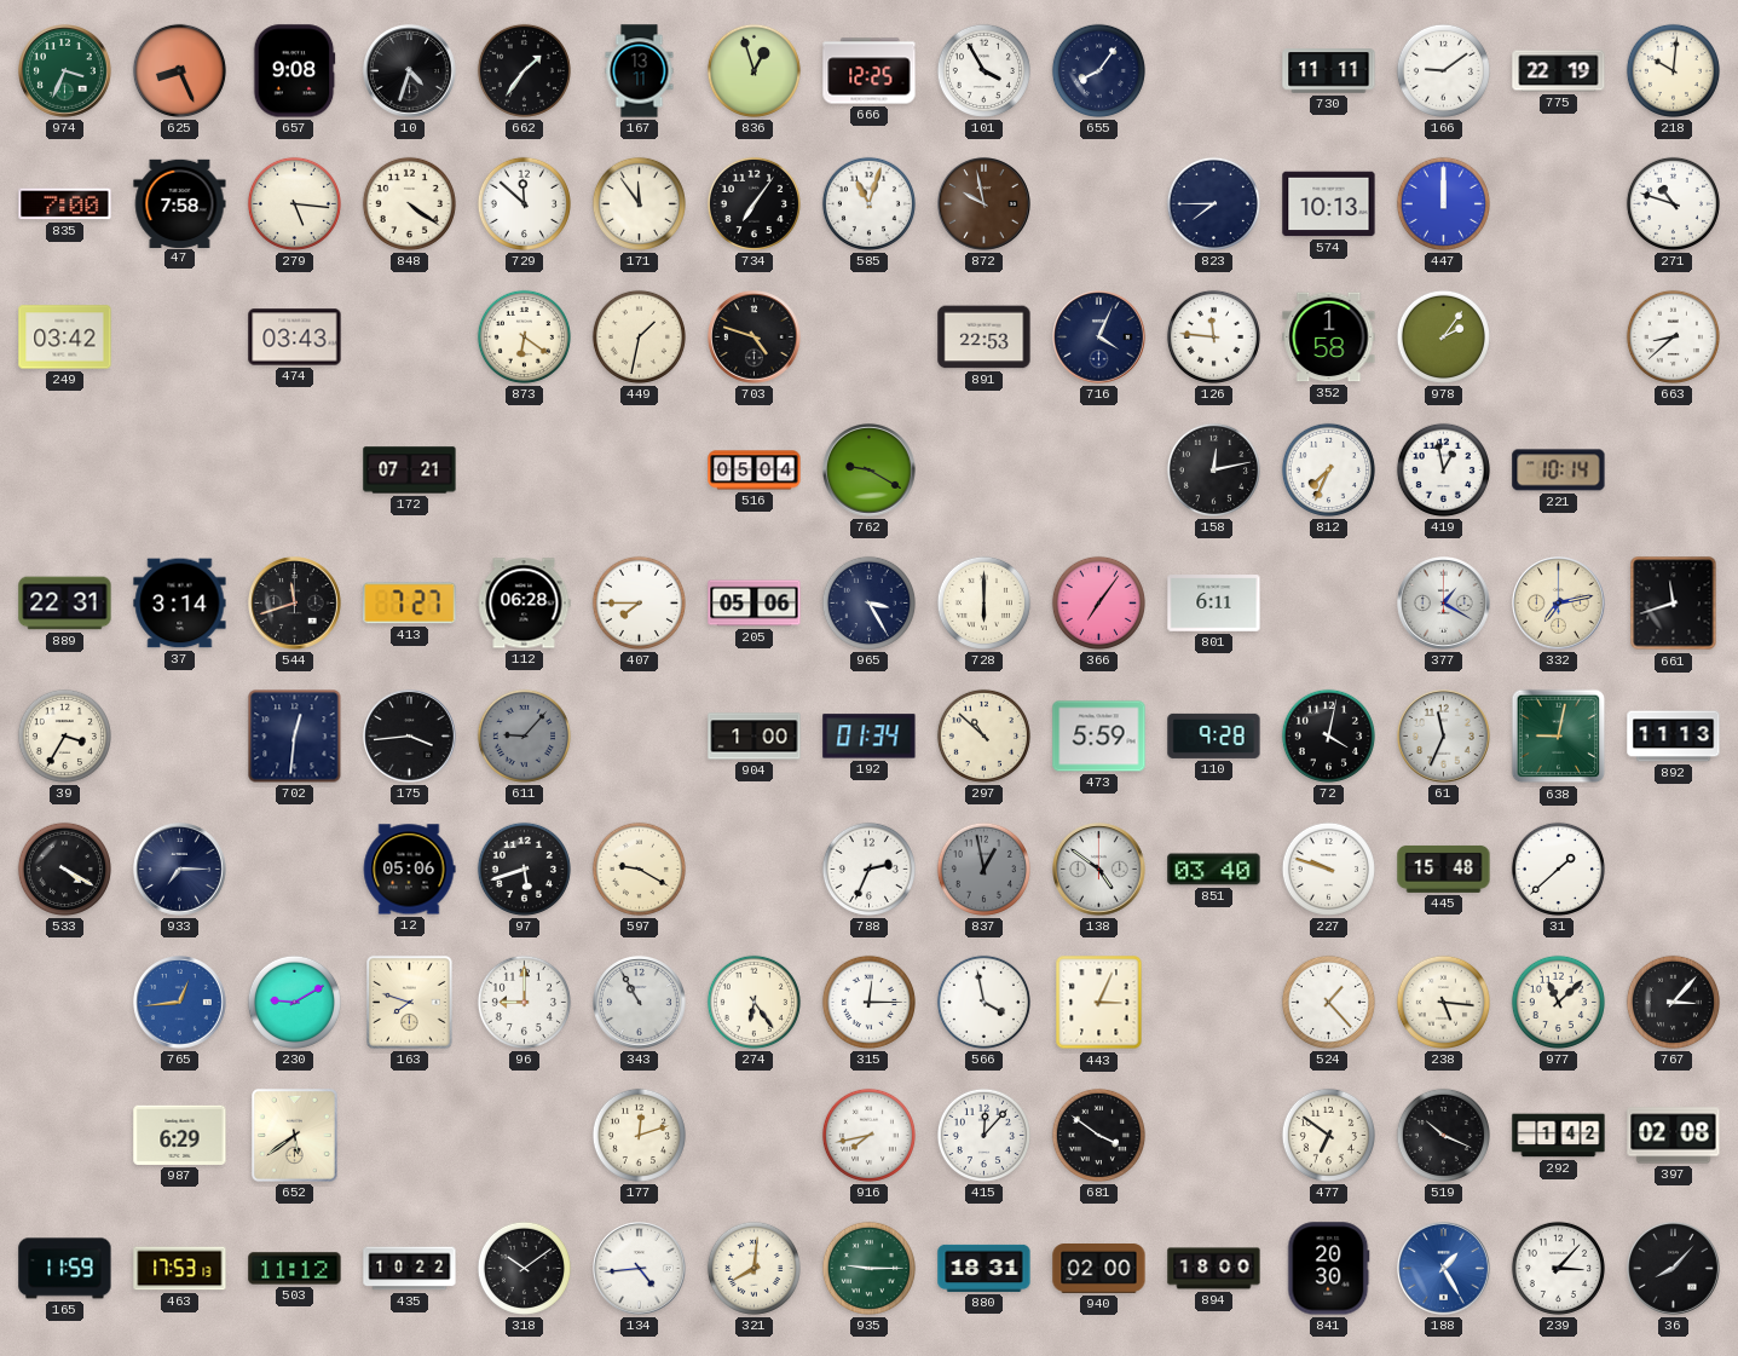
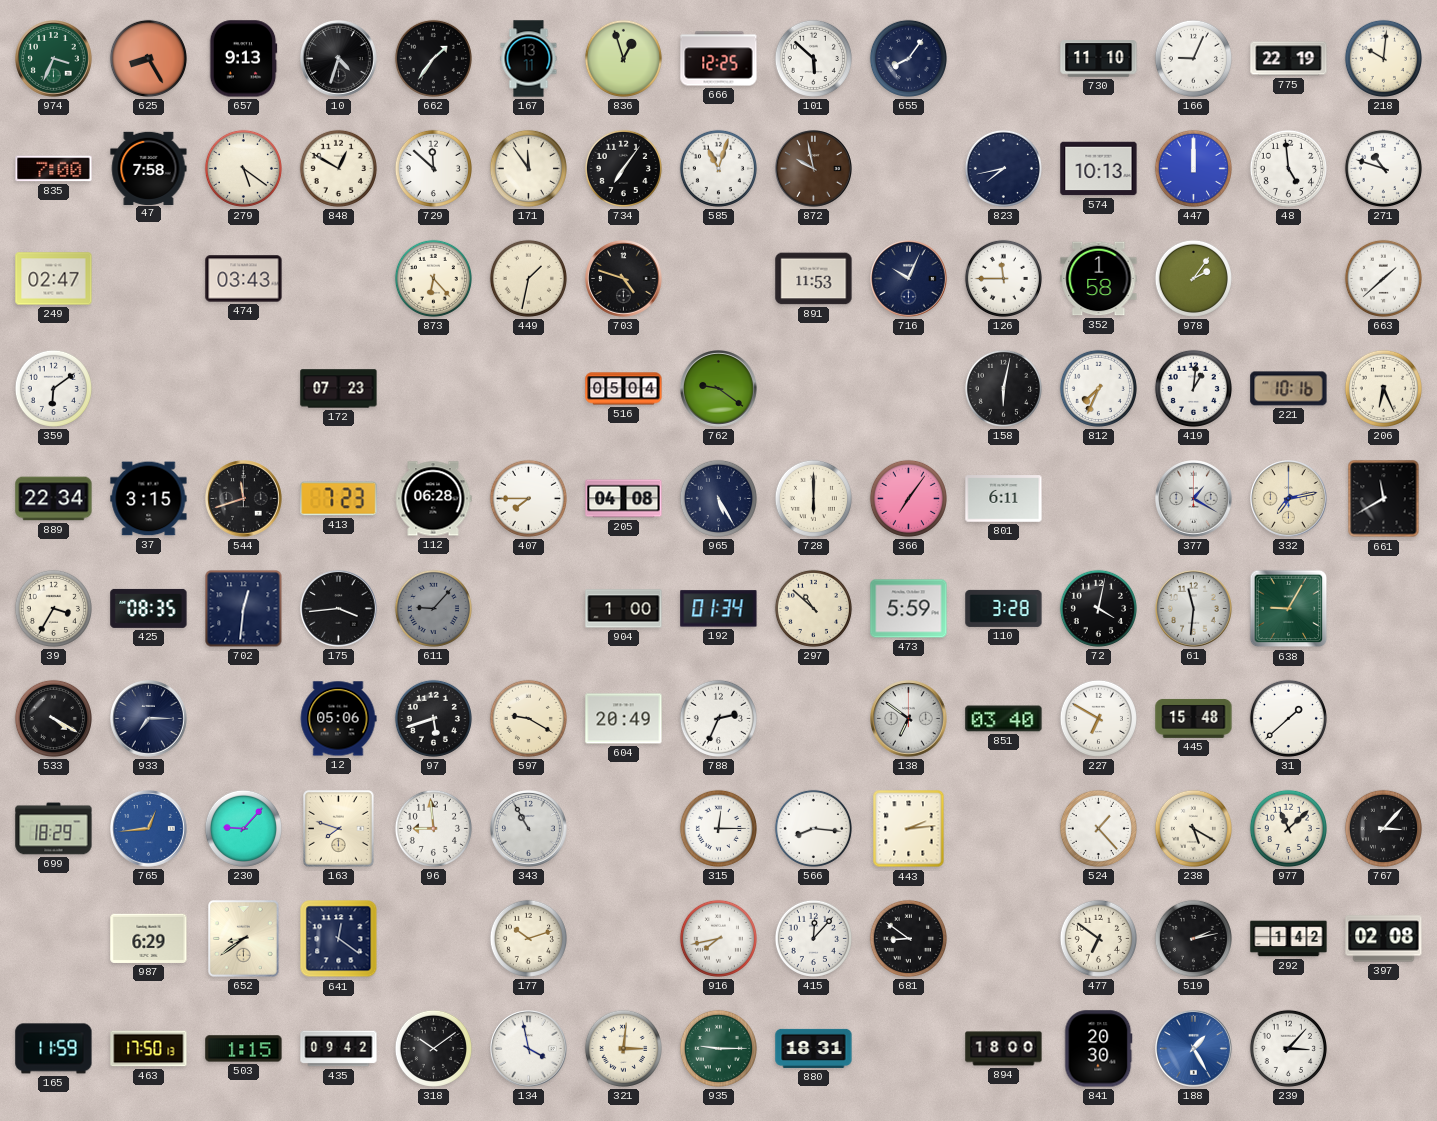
625: 8:26 -> 8:25 (148, 58)
657: 9:08 -> 9:13 (243, 59)
101: 3:55 -> 5:52 (813, 58)
730: 11:11 -> 11:10 (1099, 59)
166: 9:09 -> 9:04 (1193, 58)
279: 5:16 -> 5:21 (243, 168)
848: 4:21 -> 12:50 (338, 168)
823: 7:45 -> 7:43 (1003, 168)
48: none -> 4:59 (1288, 168)
249: 03:42 -> 02:47 (54, 279)
873: 6:21 -> 6:23 (433, 278)
891: 22:53 -> 11:53 (814, 279)
716: 4:04 -> 10:04 (909, 279)
126: 11:46 -> 11:45 (1003, 278)
663: 8:38 -> 1:38 (1383, 278)
359: none -> 6:09 (53, 388)
172: 07:21 -> 07:23 (339, 389)
762: 9:20 -> 9:21 (719, 389)
158: 12:13 -> 6:02 (1003, 388)
419: 12:58 -> 1:01 (1193, 388)
221: 10:14 -> 10:16 (1289, 389)
206: none -> 6:26 (1383, 388)
889: 22:31 -> 22:34 (54, 499)
37: 3:14 -> 3:15 (149, 499)
413: 7:27 -> 7:23 (339, 499)
205: 05:06 -> 04:08 (624, 499)
965: 3:25 -> 5:25 (718, 498)
661: 11:42 -> 11:40 (1384, 499)
425: none -> 08:35 (149, 608)
110: 9:28 -> 3:28 (1004, 608)
61: 11:34 -> 11:31 (1194, 609)
638: 9:02 -> 9:05 (1289, 609)
892: 11:13 -> none (1674, 737)
604: none -> 20:49 (624, 719)
837: 12:58 -> none (983, 869)
138: 4:51 -> 6:51 (909, 719)
227: 9:48 -> 6:50 (1098, 718)
699: none -> 18:29 (54, 829)
230: 9:10 -> 9:07 (243, 828)
96: 9:00 -> 8:59 (433, 828)
274: 6:24 -> none (753, 1002)
566: 3:58 -> 8:16 (813, 828)
443: 3:04 -> 2:14 (909, 829)
238: 5:16 -> 5:20 (1193, 828)
652: 5:39 -> 8:39 (244, 939)
641: none -> 12:21 (339, 939)
177: 12:12 -> 10:12 (528, 938)
681: 3:51 -> 8:51 (908, 938)
519: 10:19 -> 2:13 (1193, 938)
463: 17:53 -> 17:50 (149, 1049)
503: 11:12 -> 1:15 (244, 1049)
435: 10:22 -> 09:42 (339, 1049)
134: 4:44 -> 3:58 (529, 1049)
321: 8:01 -> 3:01 (623, 1048)
940: 02:00 -> none (1099, 1269)
36: 8:07 -> none (1674, 1269)
